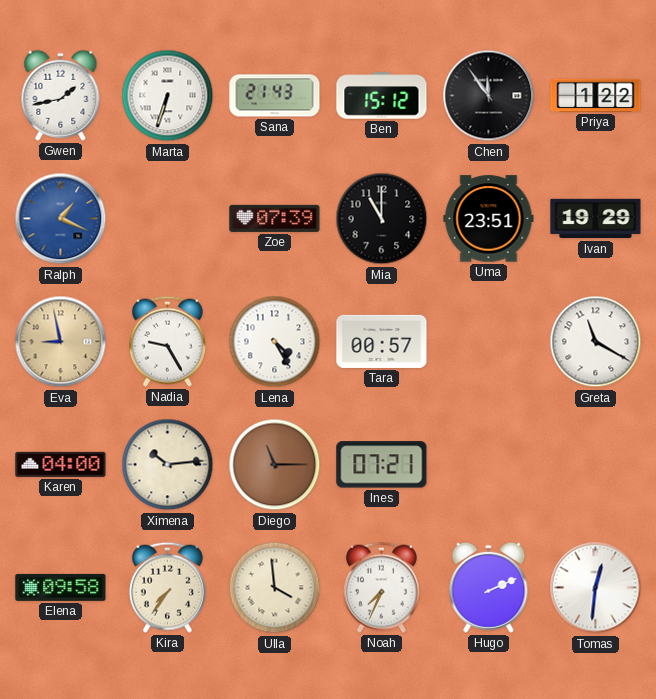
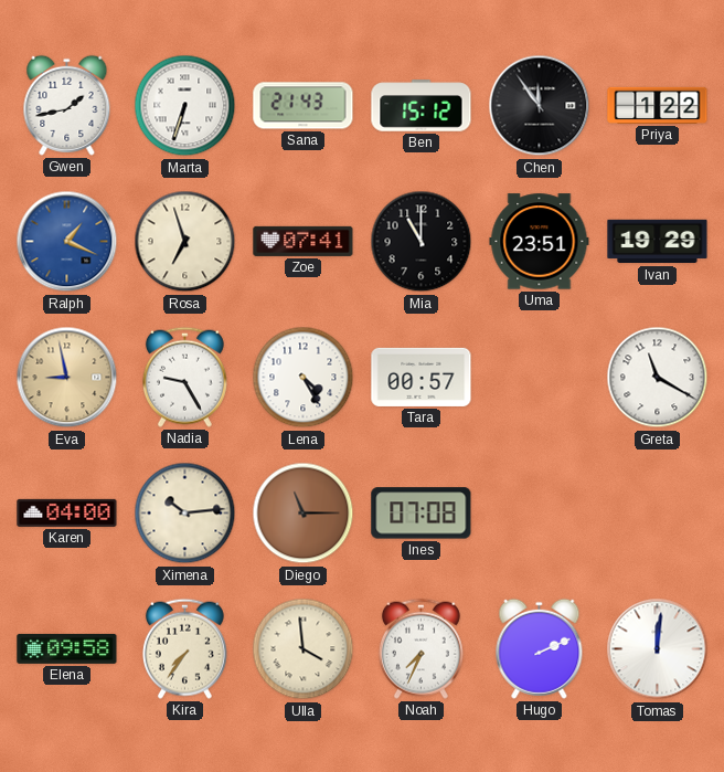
Rosa: none -> 6:57 (185, 242)
Zoe: 07:39 -> 07:41 (304, 241)
Ines: 07:21 -> 07:08 (422, 514)
Tomas: 12:31 -> 12:01 (658, 649)
